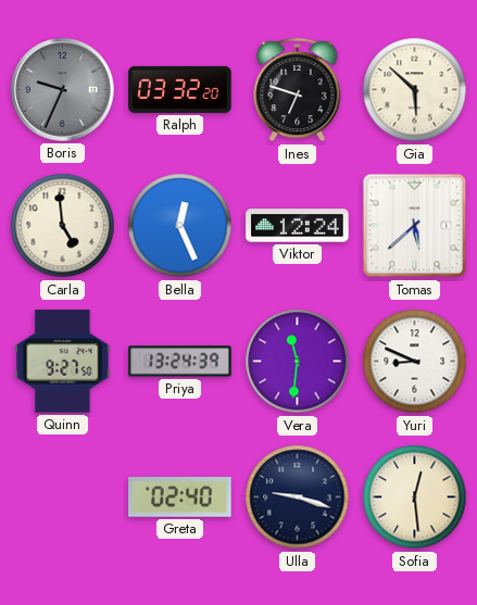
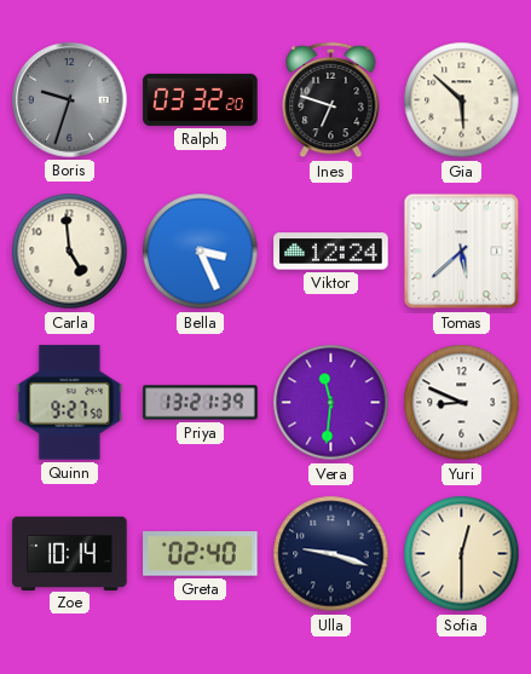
Boris: 9:34 -> 9:33 (70, 100)
Bella: 12:26 -> 3:26 (201, 252)
Priya: 13:24 -> 13:21 (201, 403)
Zoe: none -> 10:14 (70, 553)
Sofia: 12:29 -> 12:30 (462, 554)
